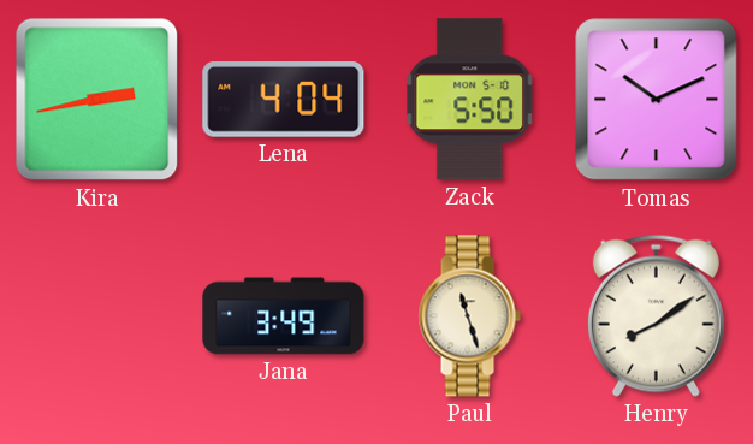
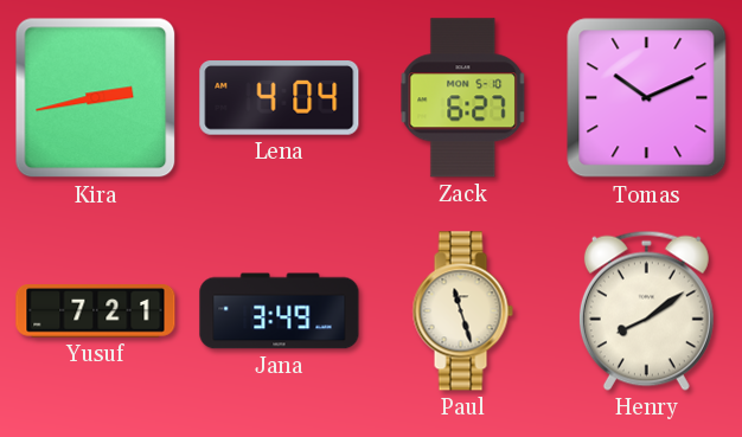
Zack: 5:50 -> 6:27 (463, 98)
Yusuf: none -> 7:21 (96, 311)
